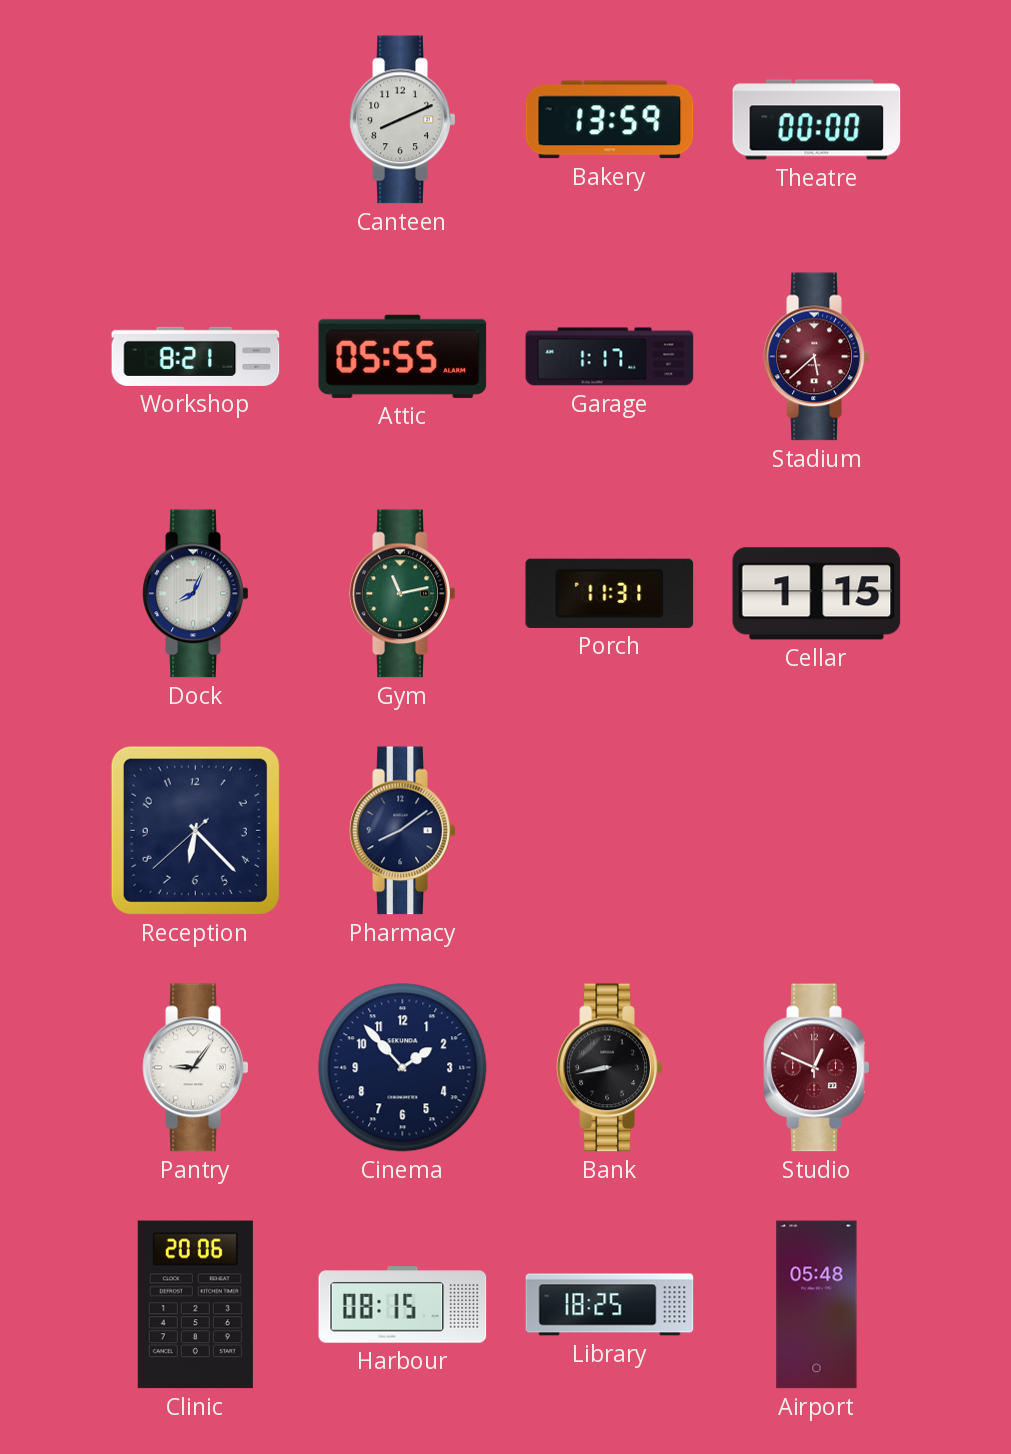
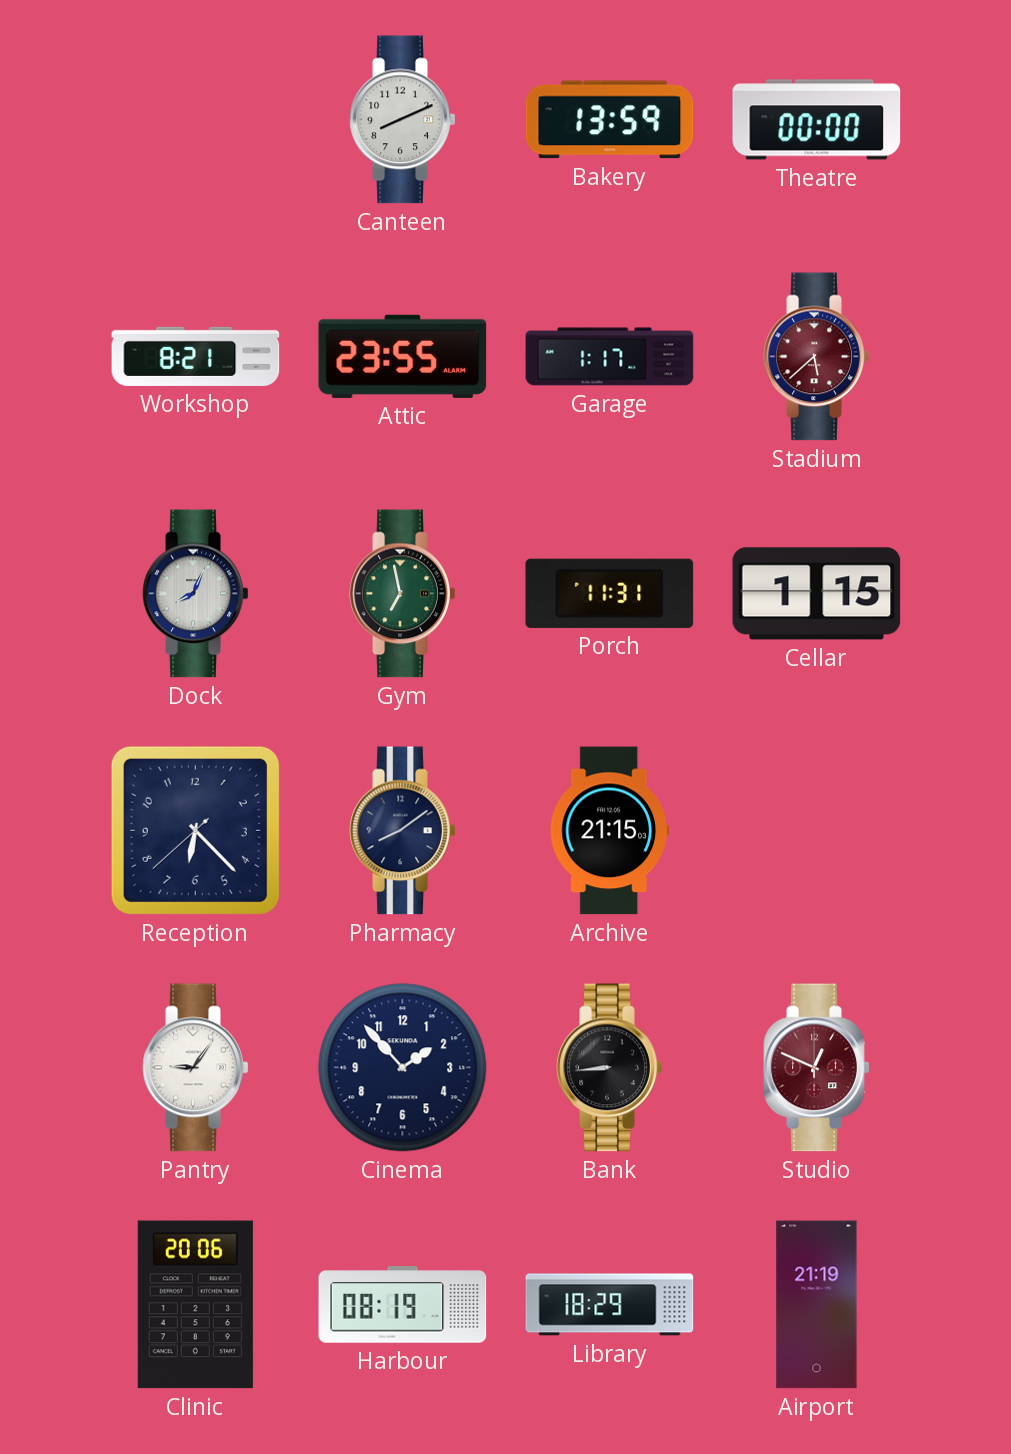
Attic: 05:55 -> 23:55 (403, 356)
Gym: 11:13 -> 6:58 (403, 594)
Archive: none -> 21:15 (609, 831)
Bank: 8:43 -> 8:44 (610, 1068)
Harbour: 08:15 -> 08:19 (403, 1305)
Library: 18:25 -> 18:29 (610, 1305)
Airport: 05:48 -> 21:19 (817, 1305)
